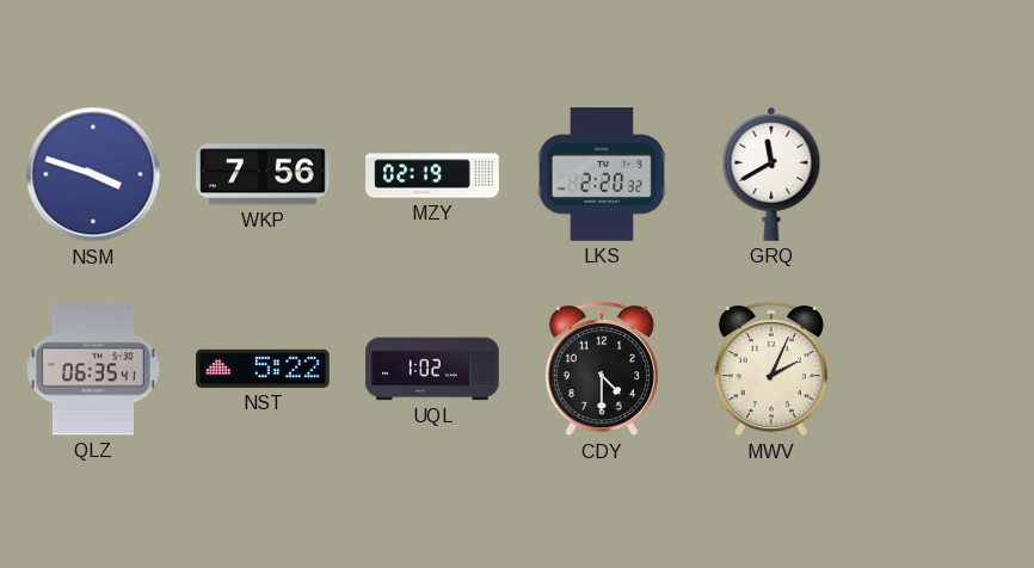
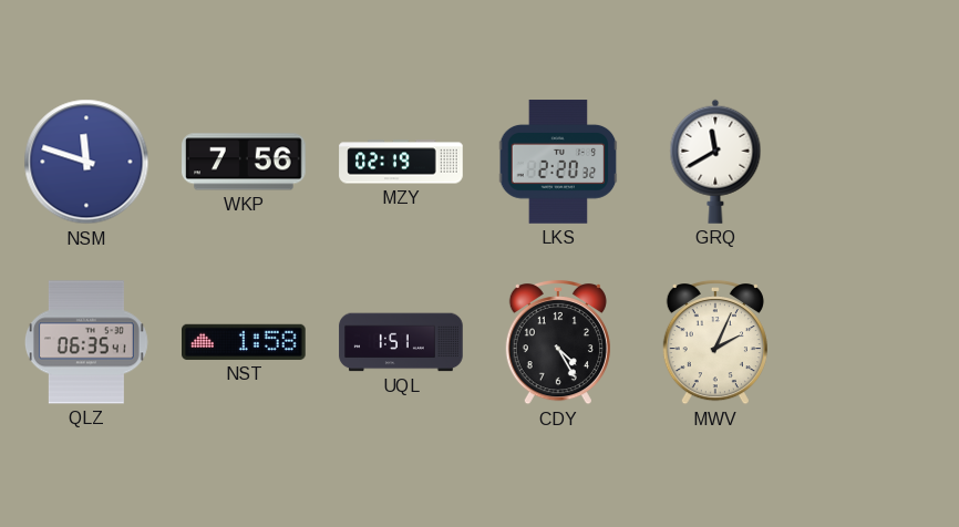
NSM: 3:48 -> 11:48 (86, 162)
NST: 5:22 -> 1:58 (245, 342)
UQL: 1:02 -> 1:51 (401, 342)
CDY: 4:30 -> 4:25 (558, 342)
